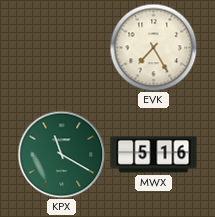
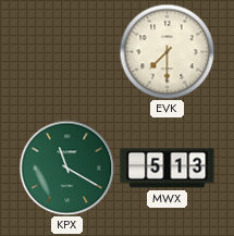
EVK: 7:25 -> 7:30 (167, 51)
MWX: 5:16 -> 5:13 (168, 169)
